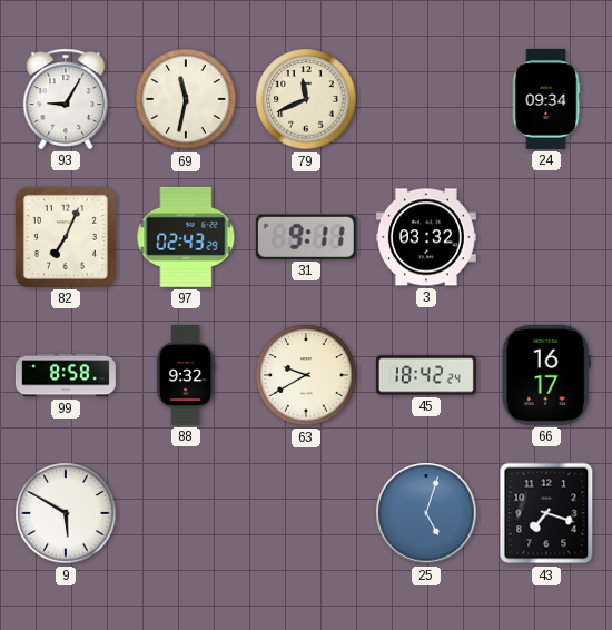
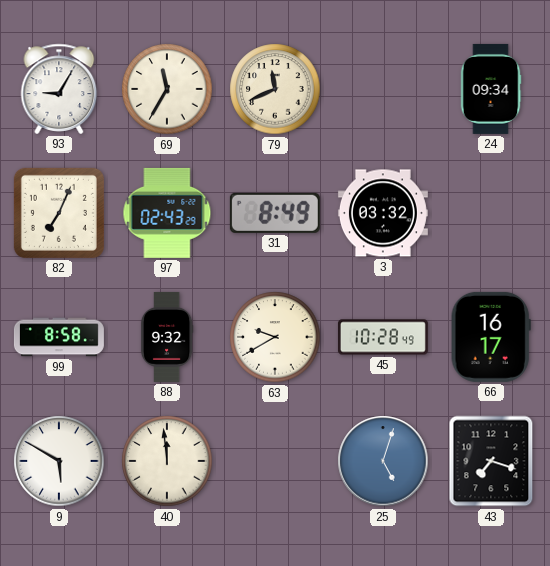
69: 11:32 -> 11:35 (167, 89)
31: 9:11 -> 8:49 (275, 213)
45: 18:42 -> 10:28 (383, 337)
40: none -> 11:59 (167, 461)
